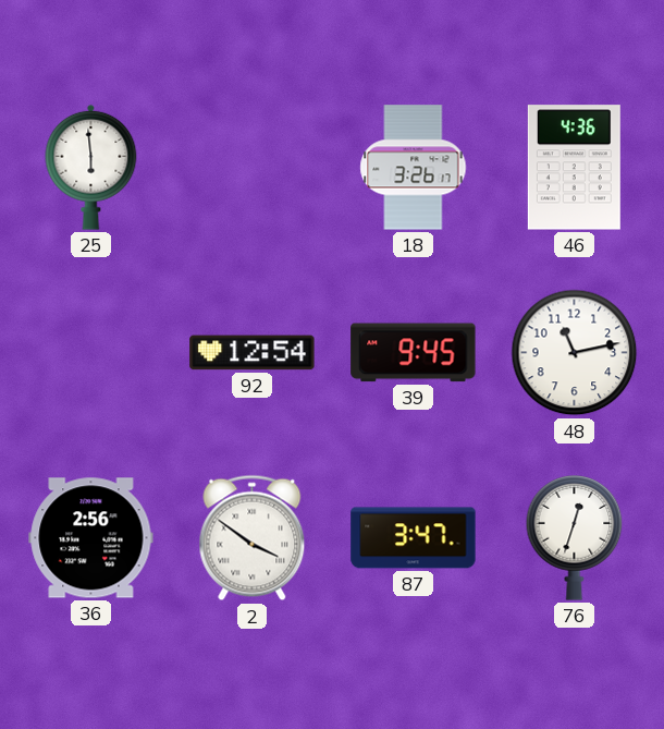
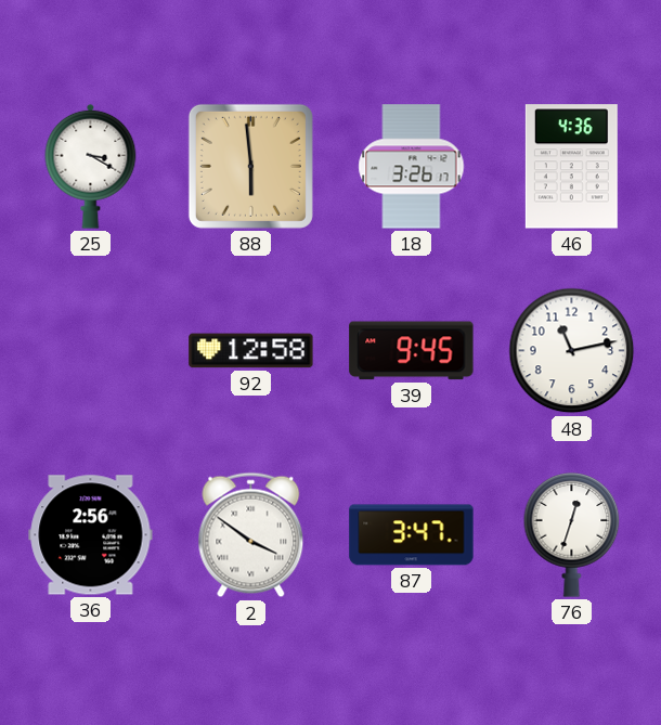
25: 5:59 -> 3:20 (91, 166)
88: none -> 5:59 (250, 166)
92: 12:54 -> 12:58 (251, 351)
